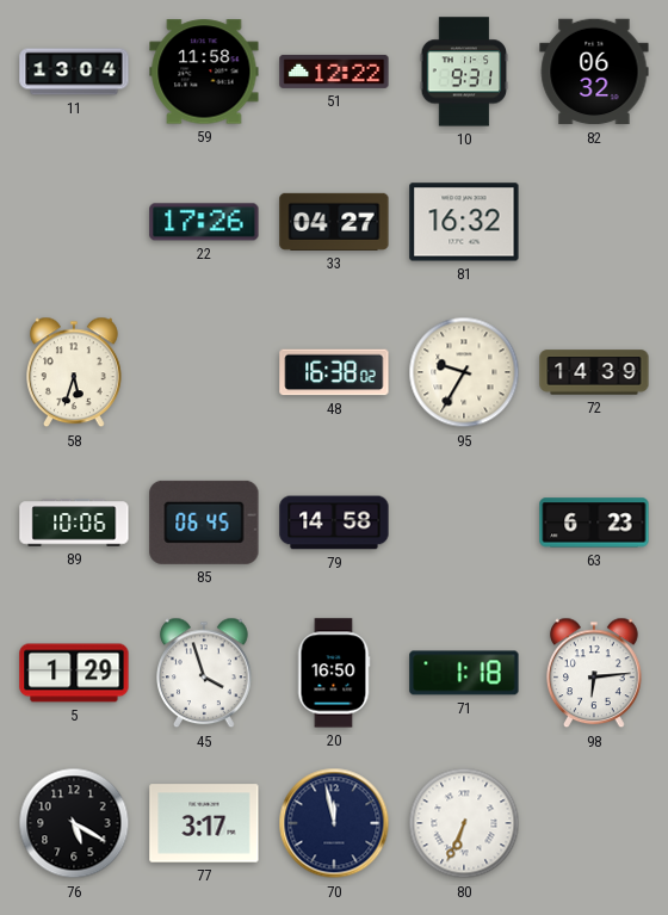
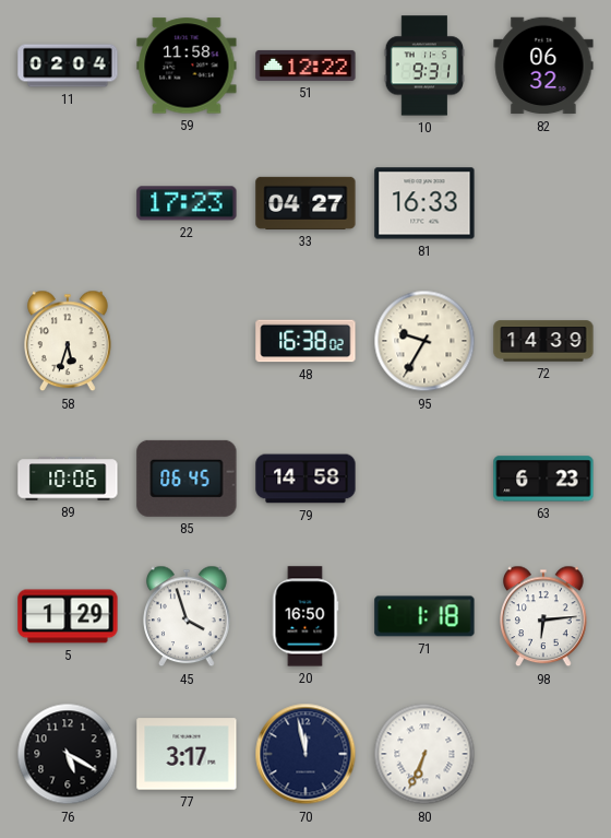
11: 13:04 -> 02:04 (68, 66)
22: 17:26 -> 17:23 (187, 203)
81: 16:32 -> 16:33 (424, 203)
